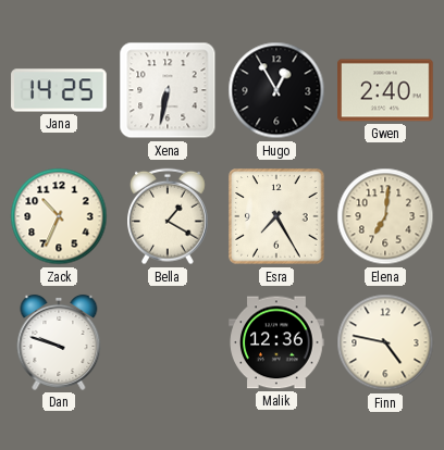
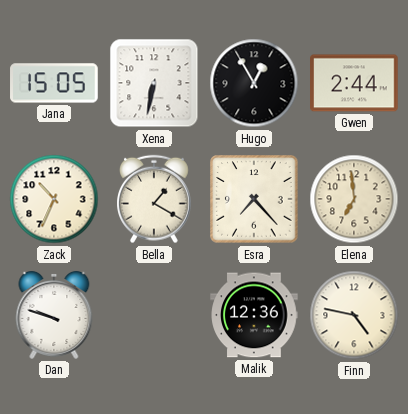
Jana: 14:25 -> 15:05 (54, 83)
Gwen: 2:40 -> 2:44 (354, 83)
Esra: 7:25 -> 7:23 (254, 199)
Elena: 7:01 -> 6:59 (354, 199)
